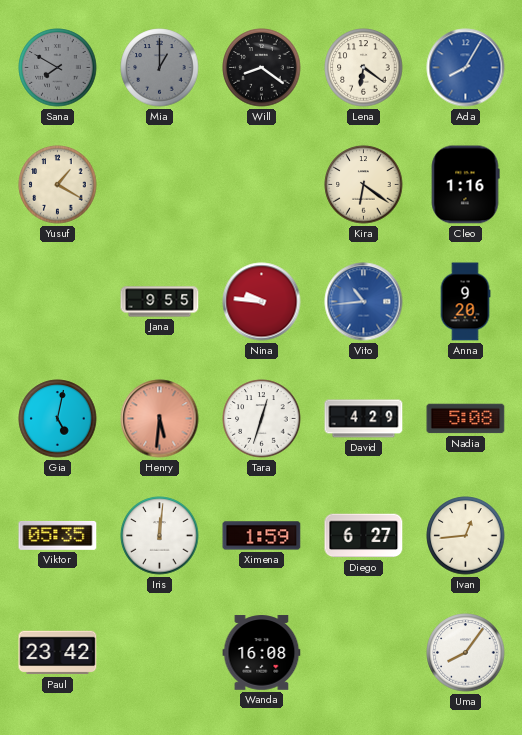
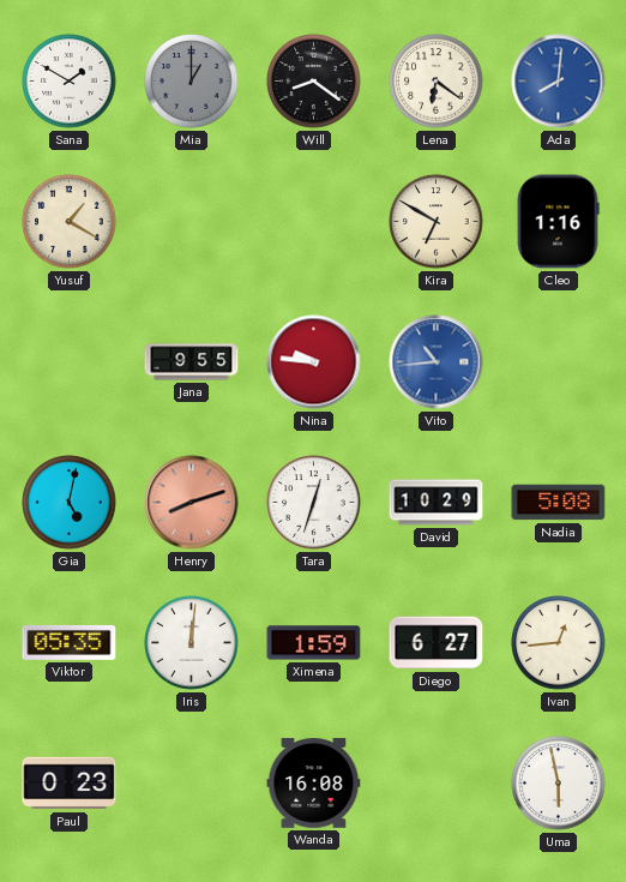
Sana: 7:50 -> 1:50 (70, 82)
Sana dial: grey -> white (70, 82)
Ada: 8:05 -> 8:01 (559, 82)
Kira: 6:21 -> 6:50 (437, 222)
Anna: 9:20 -> none (465, 302)
Henry: 5:31 -> 8:12 (192, 503)
David: 4:29 -> 10:29 (437, 503)
Paul: 23:42 -> 0:23 (70, 784)
Uma: 8:06 -> 5:58 (559, 784)
